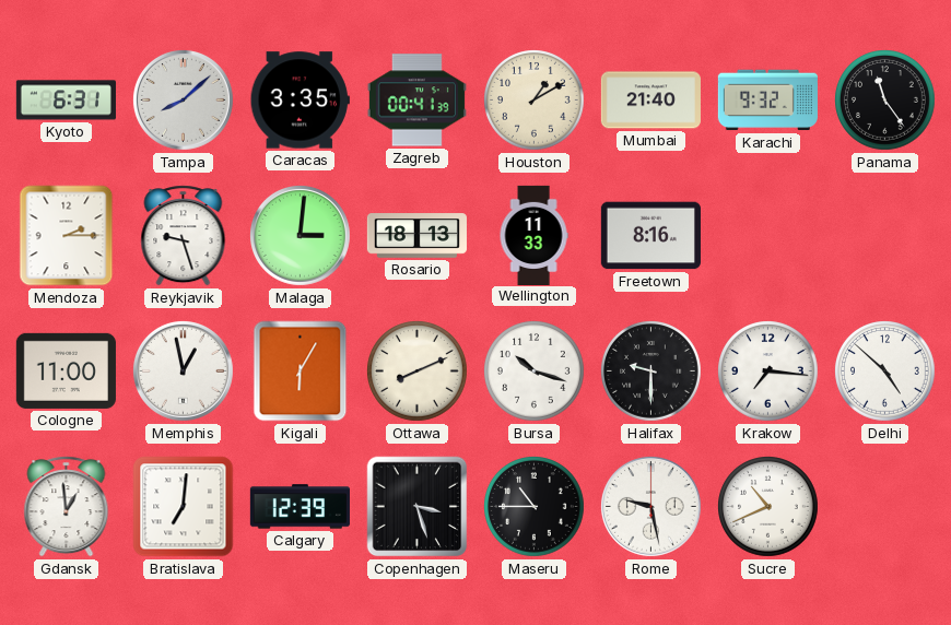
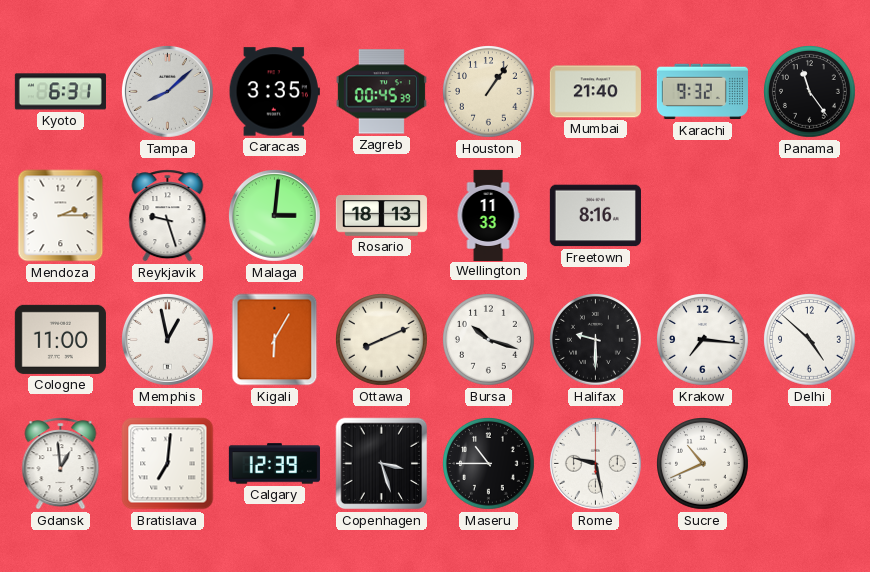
Zagreb: 00:41 -> 00:45 (381, 92)
Houston: 1:10 -> 1:06 (489, 92)
